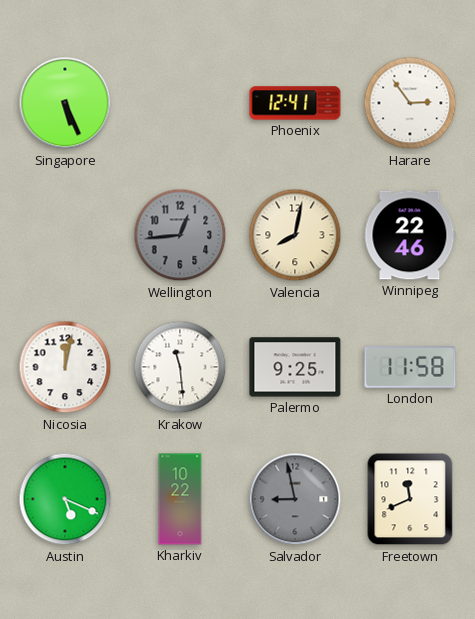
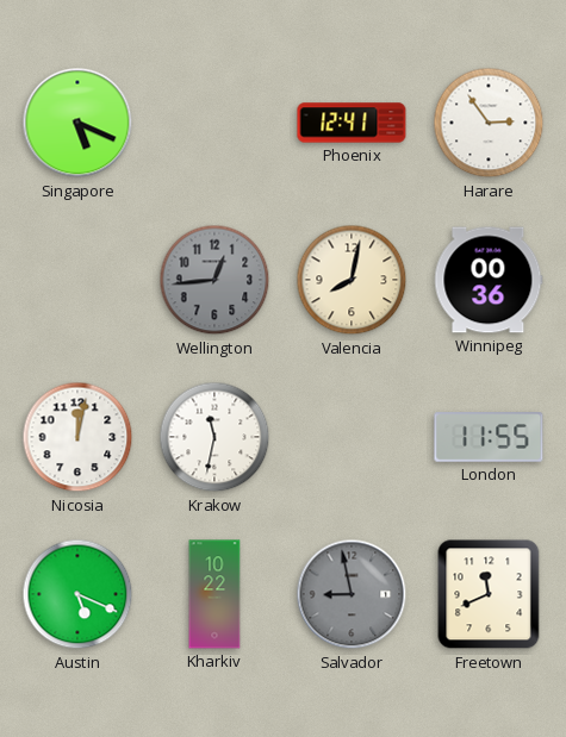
Singapore: 5:26 -> 5:19 (77, 123)
Winnipeg: 22:46 -> 00:36 (489, 280)
Krakow: 11:29 -> 11:32 (214, 437)
Palermo: 9:25 -> none (295, 367)
London: 11:58 -> 11:55 (489, 437)
